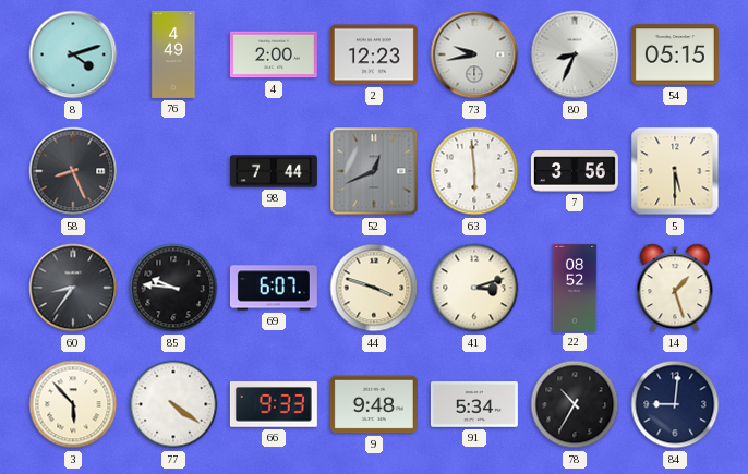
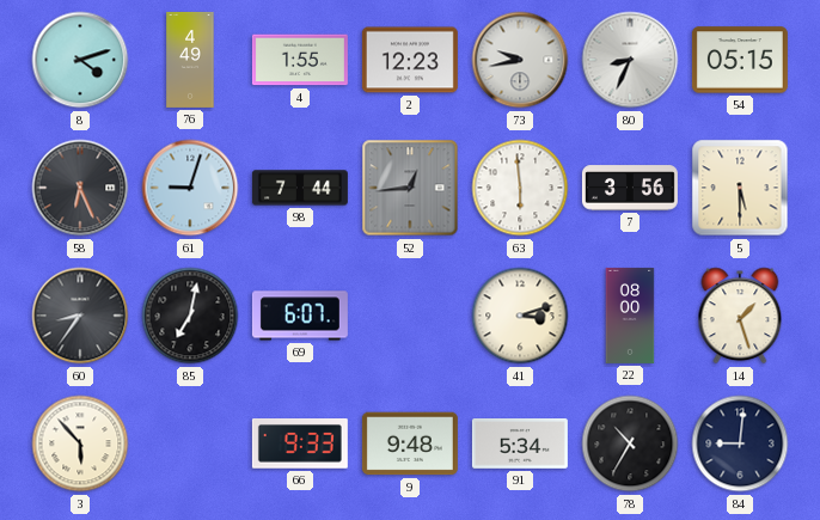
4: 2:00 -> 1:55 (300, 60)
58: 8:26 -> 6:26 (80, 188)
61: none -> 9:03 (190, 188)
52: 12:41 -> 12:44 (410, 188)
85: 9:46 -> 7:02 (190, 316)
44: 3:48 -> none (374, 288)
22: 08:52 -> 08:00 (630, 316)
77: 4:21 -> none (173, 404)
